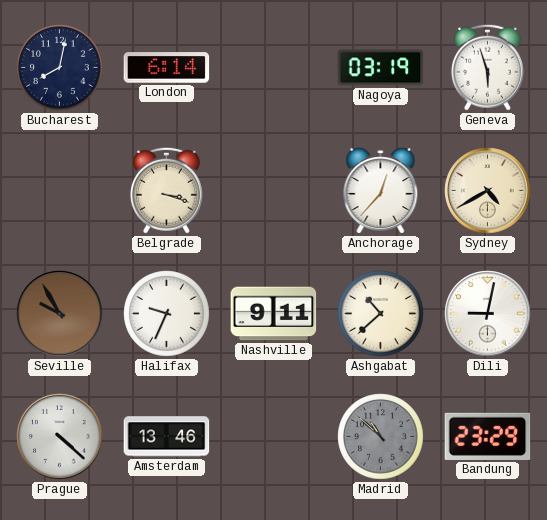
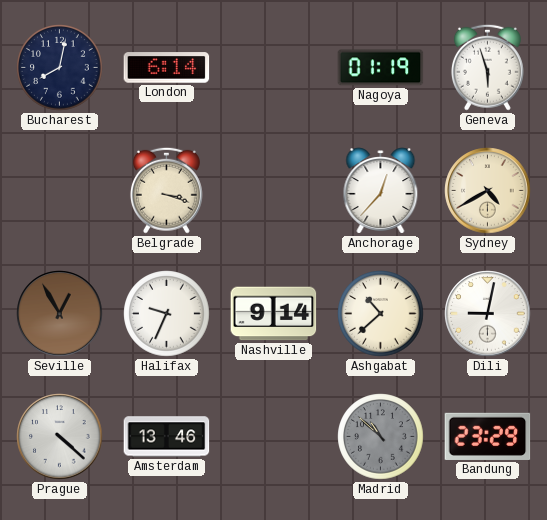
Nagoya: 03:19 -> 01:19 (381, 68)
Seville: 9:55 -> 12:55 (60, 314)
Nashville: 9:11 -> 9:14 (274, 314)
